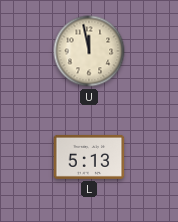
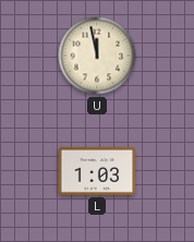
L: 5:13 -> 1:03 (97, 171)
